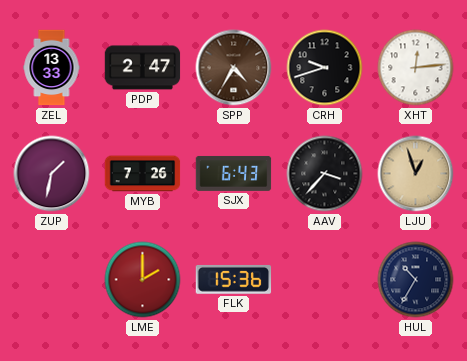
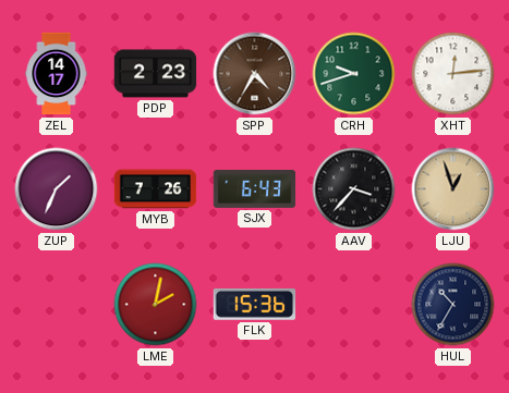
ZEL: 13:33 -> 14:17 (57, 74)
PDP: 2:47 -> 2:23 (156, 74)
CRH dial: black -> green (354, 74)
ZUP: 1:32 -> 1:34 (57, 189)
LME: 2:00 -> 2:02 (156, 305)
